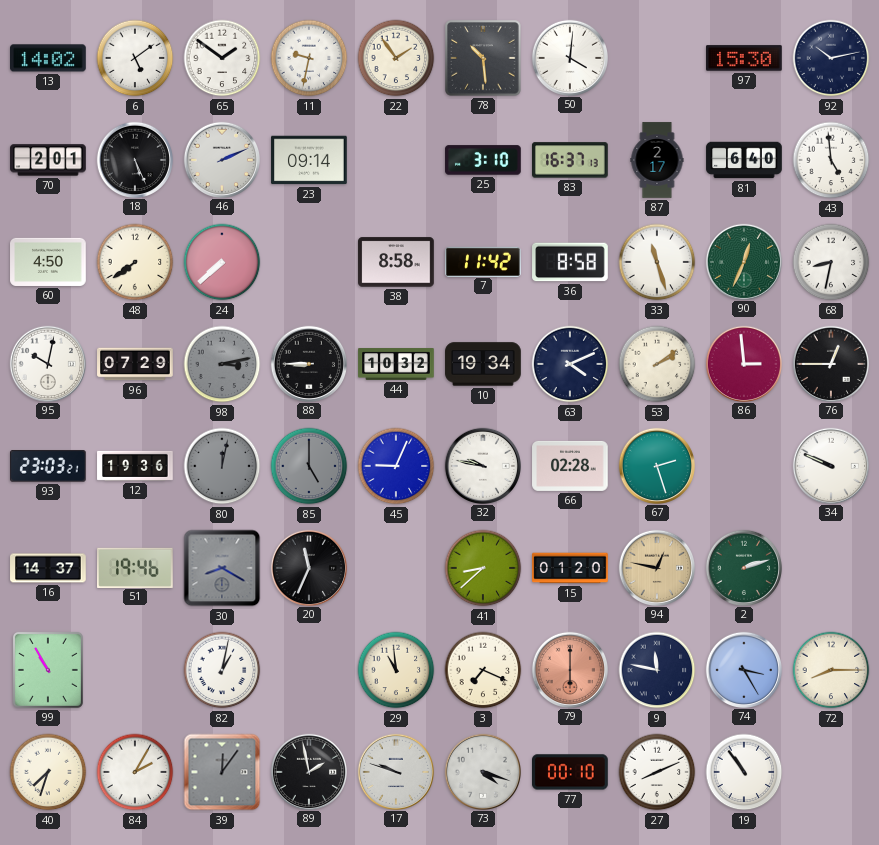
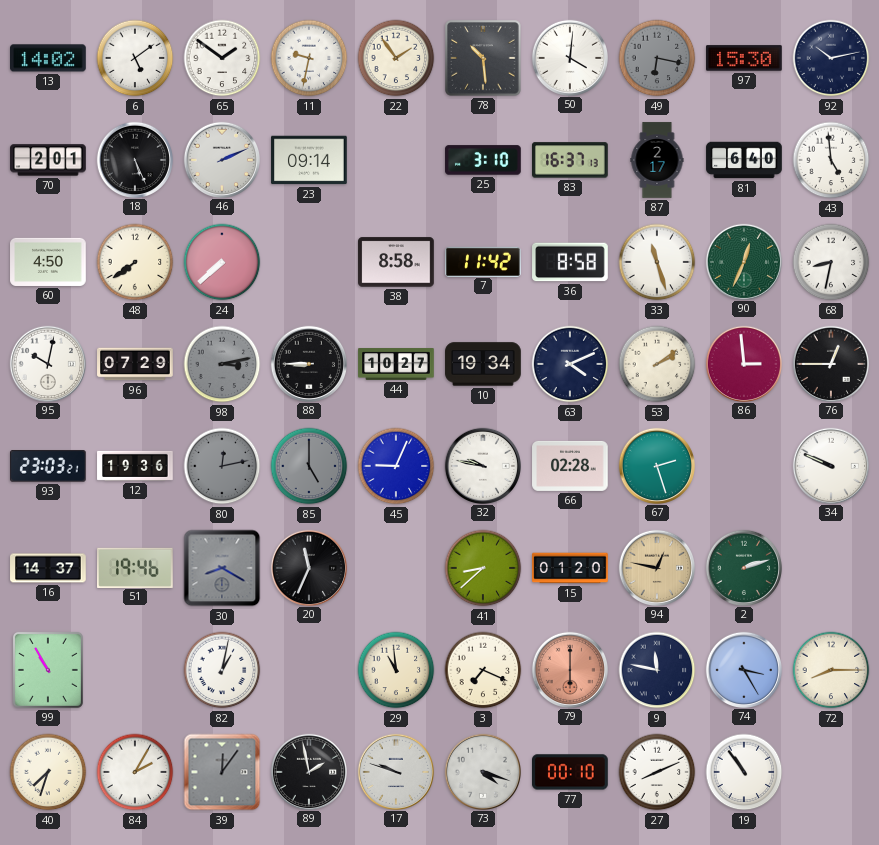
49: none -> 6:17 (657, 58)
44: 10:32 -> 10:27 (396, 364)
80: 12:02 -> 12:13 (222, 466)
